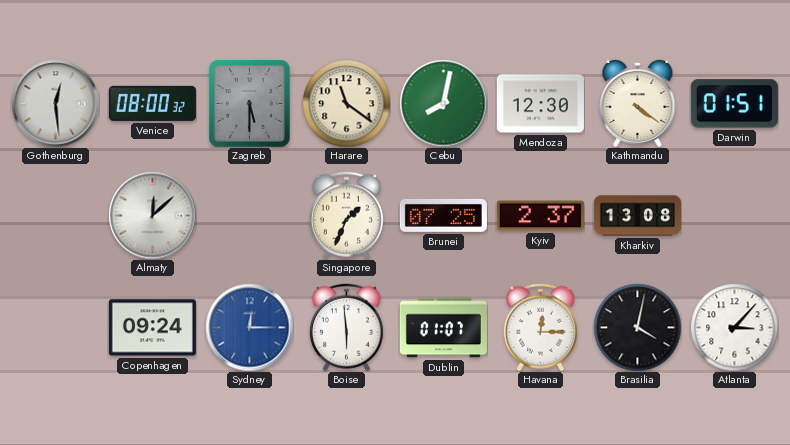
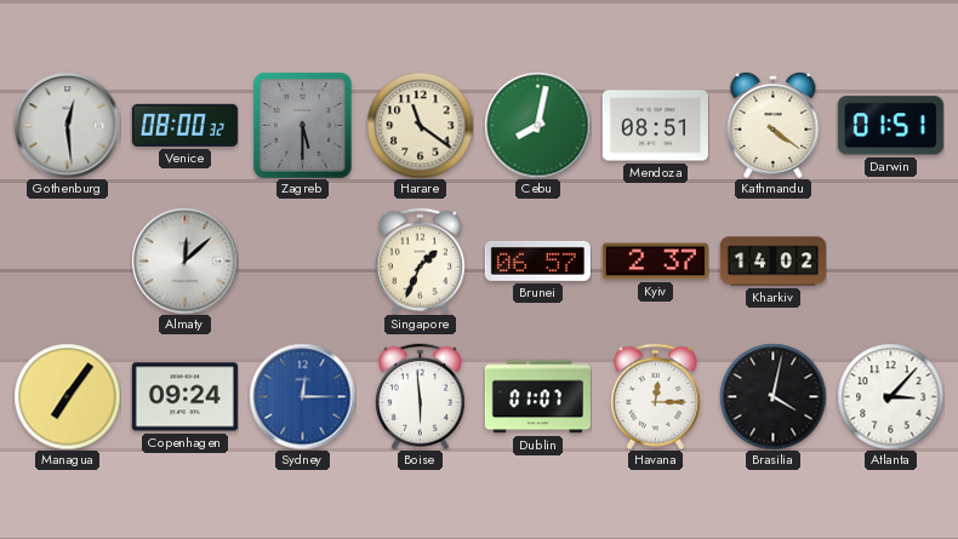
Mendoza: 12:30 -> 08:51 (655, 126)
Brunei: 07:25 -> 06:57 (537, 260)
Kharkiv: 13:08 -> 14:02 (772, 262)
Managua: none -> 7:06 (67, 396)
